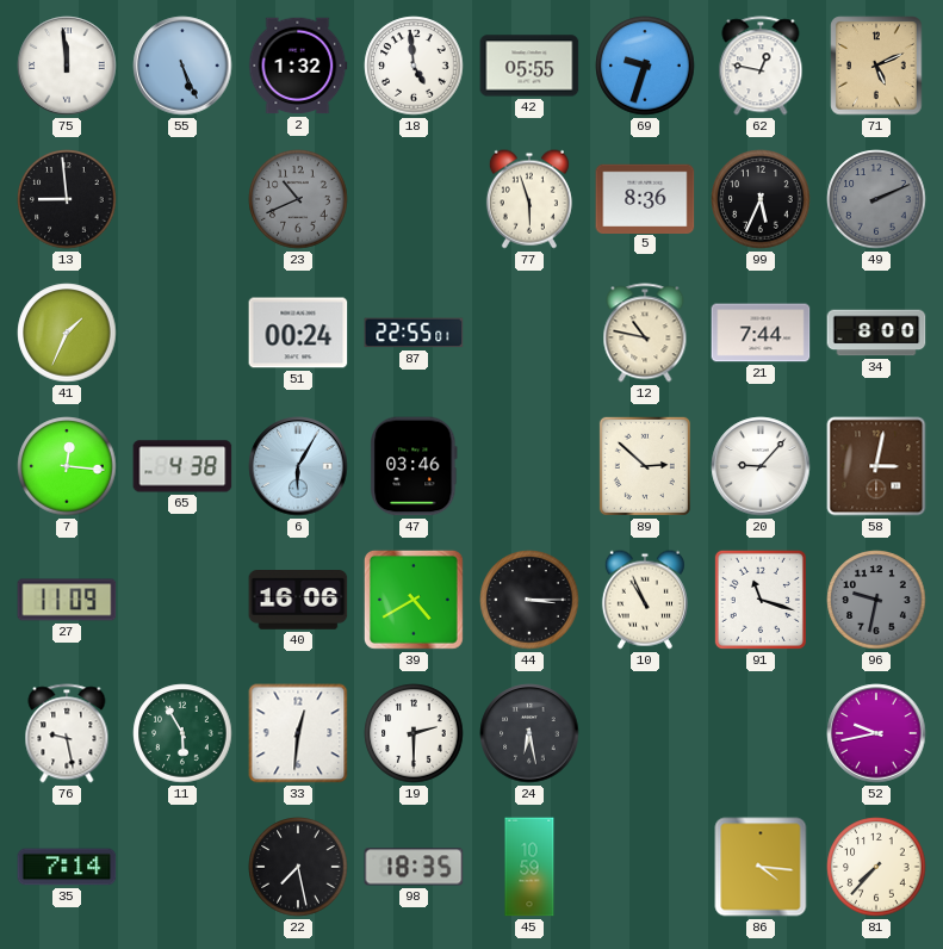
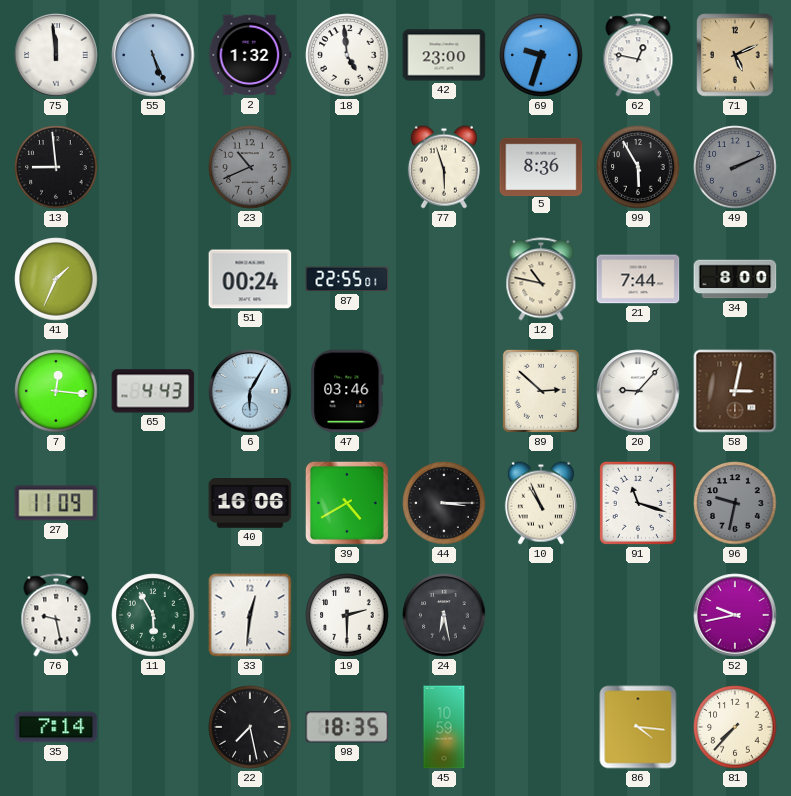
42: 05:55 -> 23:00 (444, 55)
99: 5:34 -> 5:55 (638, 167)
65: 4:38 -> 4:43 (153, 391)
